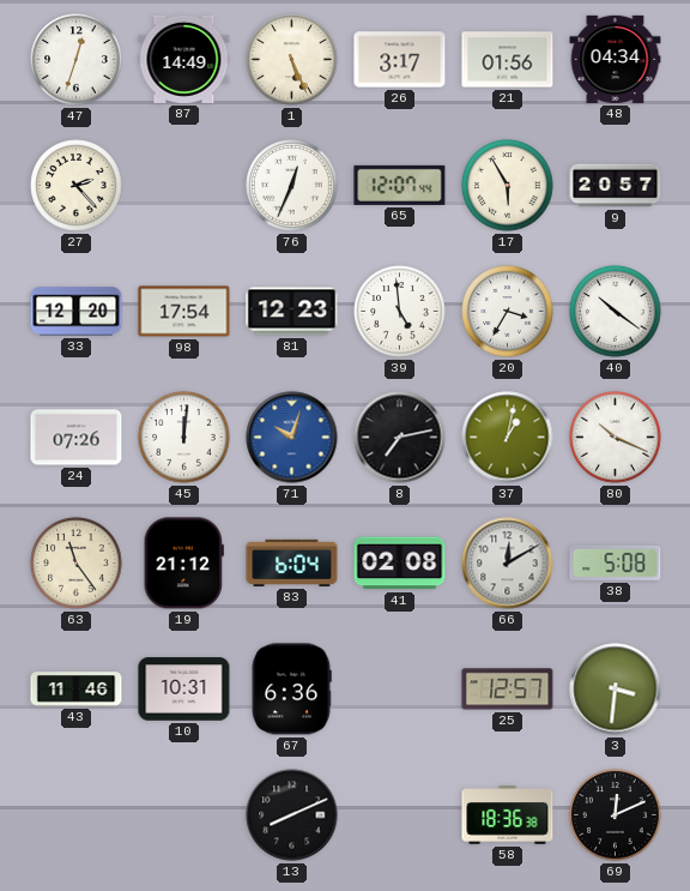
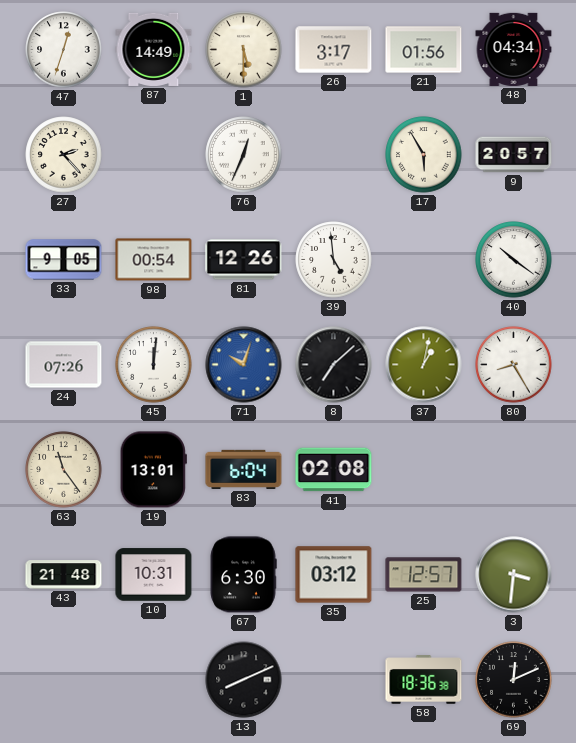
1: 5:26 -> 5:30 (244, 50)
65: 12:07 -> none (400, 185)
33: 12:20 -> 9:05 (64, 260)
98: 17:54 -> 00:54 (154, 260)
81: 12:23 -> 12:26 (244, 260)
20: 3:35 -> none (508, 312)
8: 7:13 -> 7:08 (334, 365)
80: 10:19 -> 8:25 (514, 365)
19: 21:12 -> 13:01 (153, 470)
66: 12:10 -> none (508, 564)
38: 5:08 -> none (616, 562)
43: 11:46 -> 21:48 (64, 575)
67: 6:36 -> 6:30 (243, 575)
35: none -> 03:12 (334, 575)
